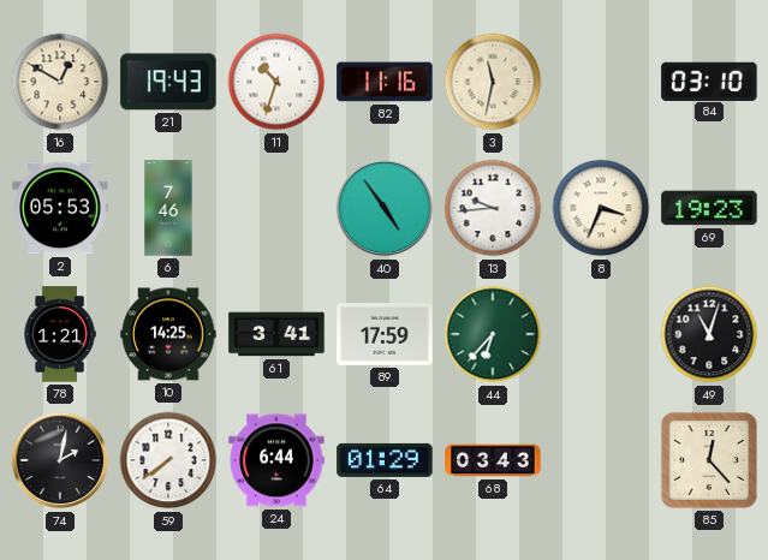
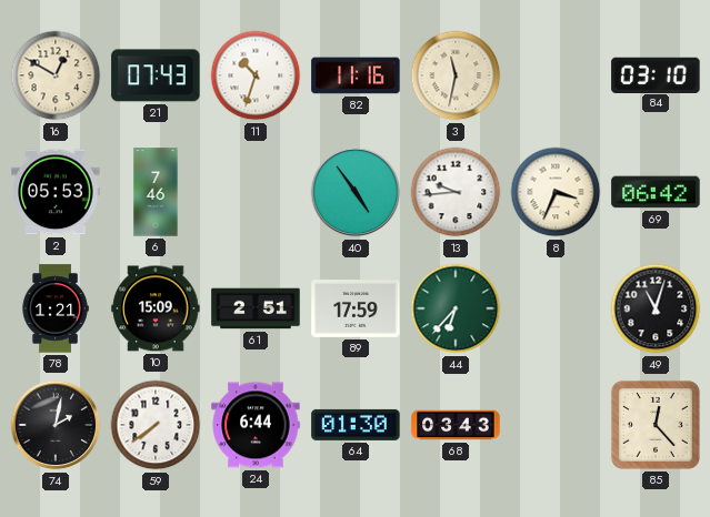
21: 19:43 -> 07:43 (156, 75)
69: 19:23 -> 06:42 (656, 192)
10: 14:25 -> 15:09 (156, 308)
61: 3:41 -> 2:51 (256, 308)
64: 01:29 -> 01:30 (356, 425)
